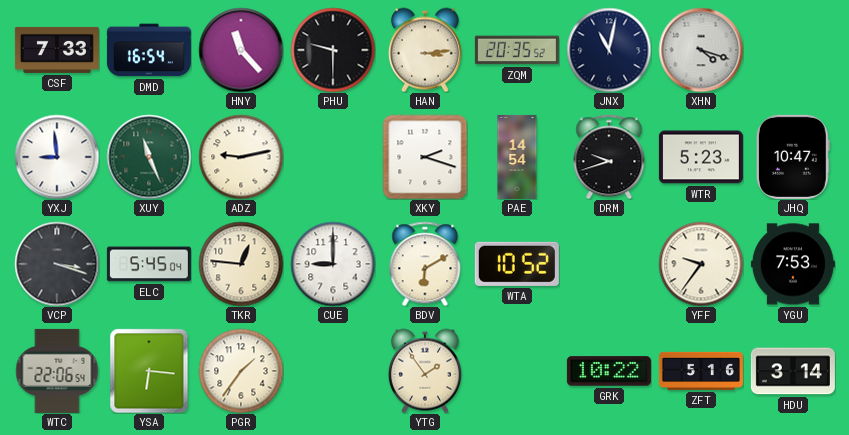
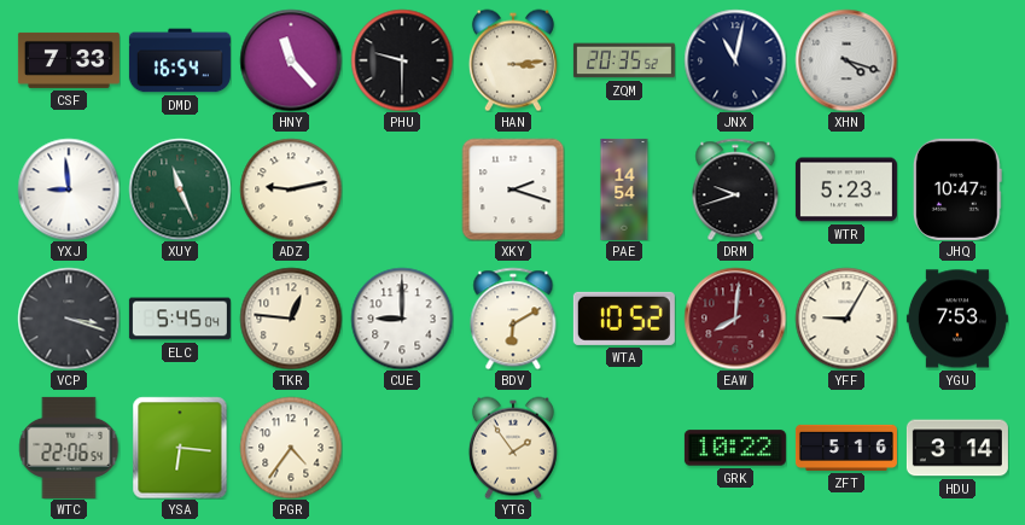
EAW: none -> 8:01 (735, 319)
YFF: 9:36 -> 9:05 (846, 319)
PGR: 1:36 -> 4:36 (291, 448)
